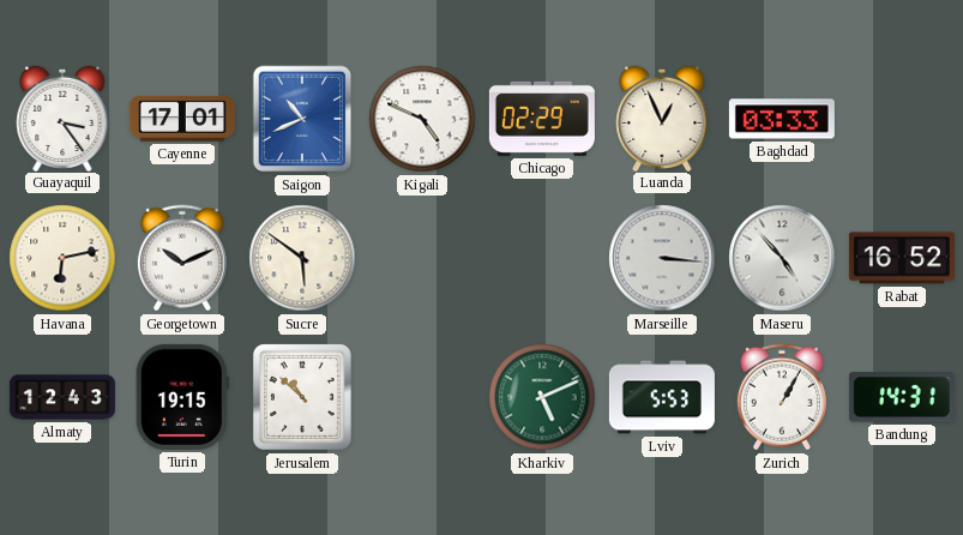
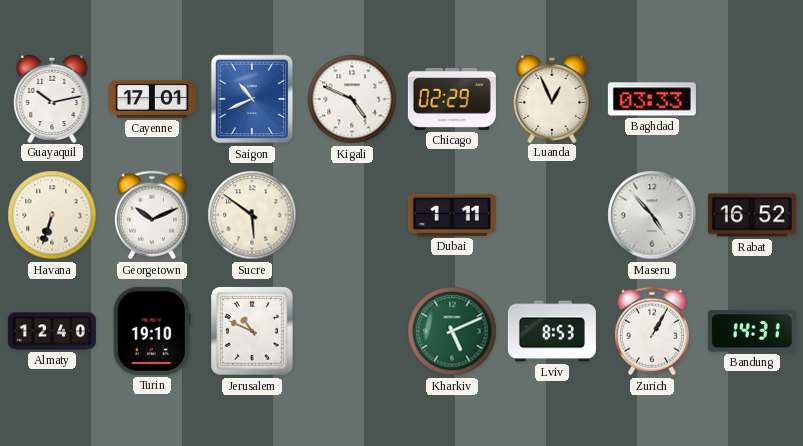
Guayaquil: 3:24 -> 10:13 (52, 98)
Havana: 6:13 -> 6:33 (52, 215)
Dubai: none -> 1:11 (452, 215)
Marseille: 3:16 -> none (662, 258)
Almaty: 12:43 -> 12:40 (52, 331)
Turin: 19:15 -> 19:10 (152, 331)
Jerusalem: 10:52 -> 10:49 (252, 331)
Lviv: 5:53 -> 8:53 (552, 331)
